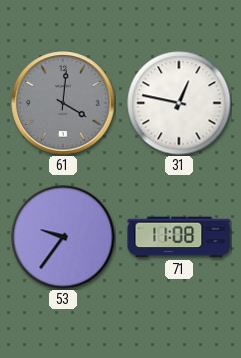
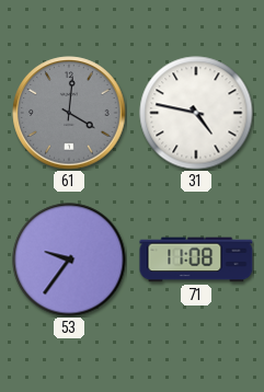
31: 12:47 -> 4:47 (196, 113)
